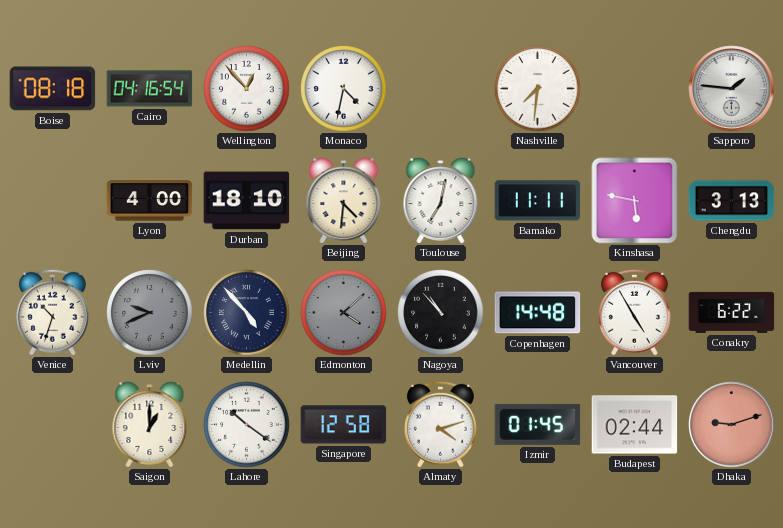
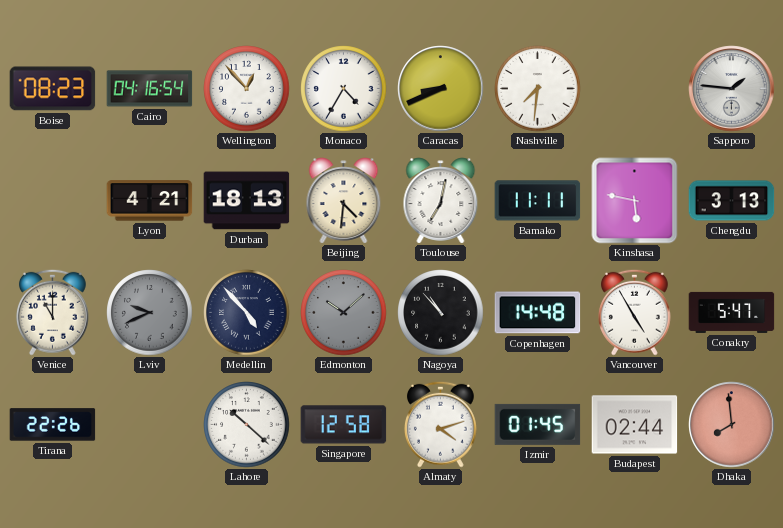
Boise: 08:18 -> 08:23 (53, 89)
Monaco: 4:32 -> 4:35 (344, 89)
Caracas: none -> 8:41 (441, 89)
Lyon: 4:00 -> 4:21 (150, 201)
Durban: 18:10 -> 18:13 (247, 201)
Venice: 10:33 -> 11:00 (52, 312)
Edmonton: 4:08 -> 10:08 (344, 313)
Conakry: 6:22 -> 5:47 (732, 312)
Tirana: none -> 22:26 (53, 425)
Saigon: 1:00 -> none (150, 425)
Lahore: 10:21 -> 10:22 (247, 425)
Dhaka: 9:12 -> 7:59 (732, 425)
